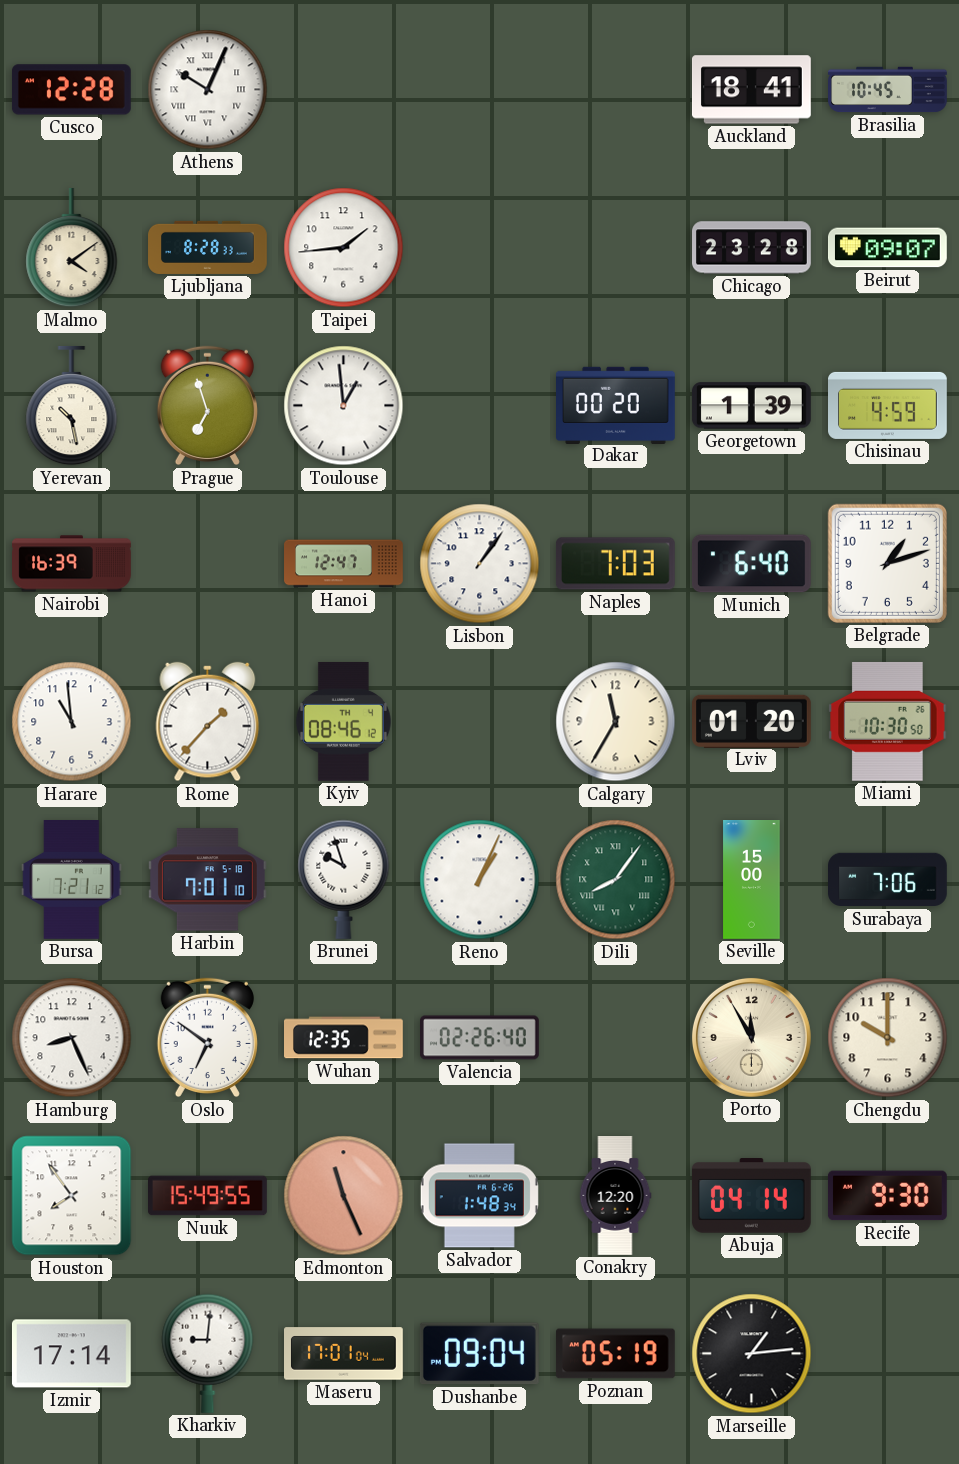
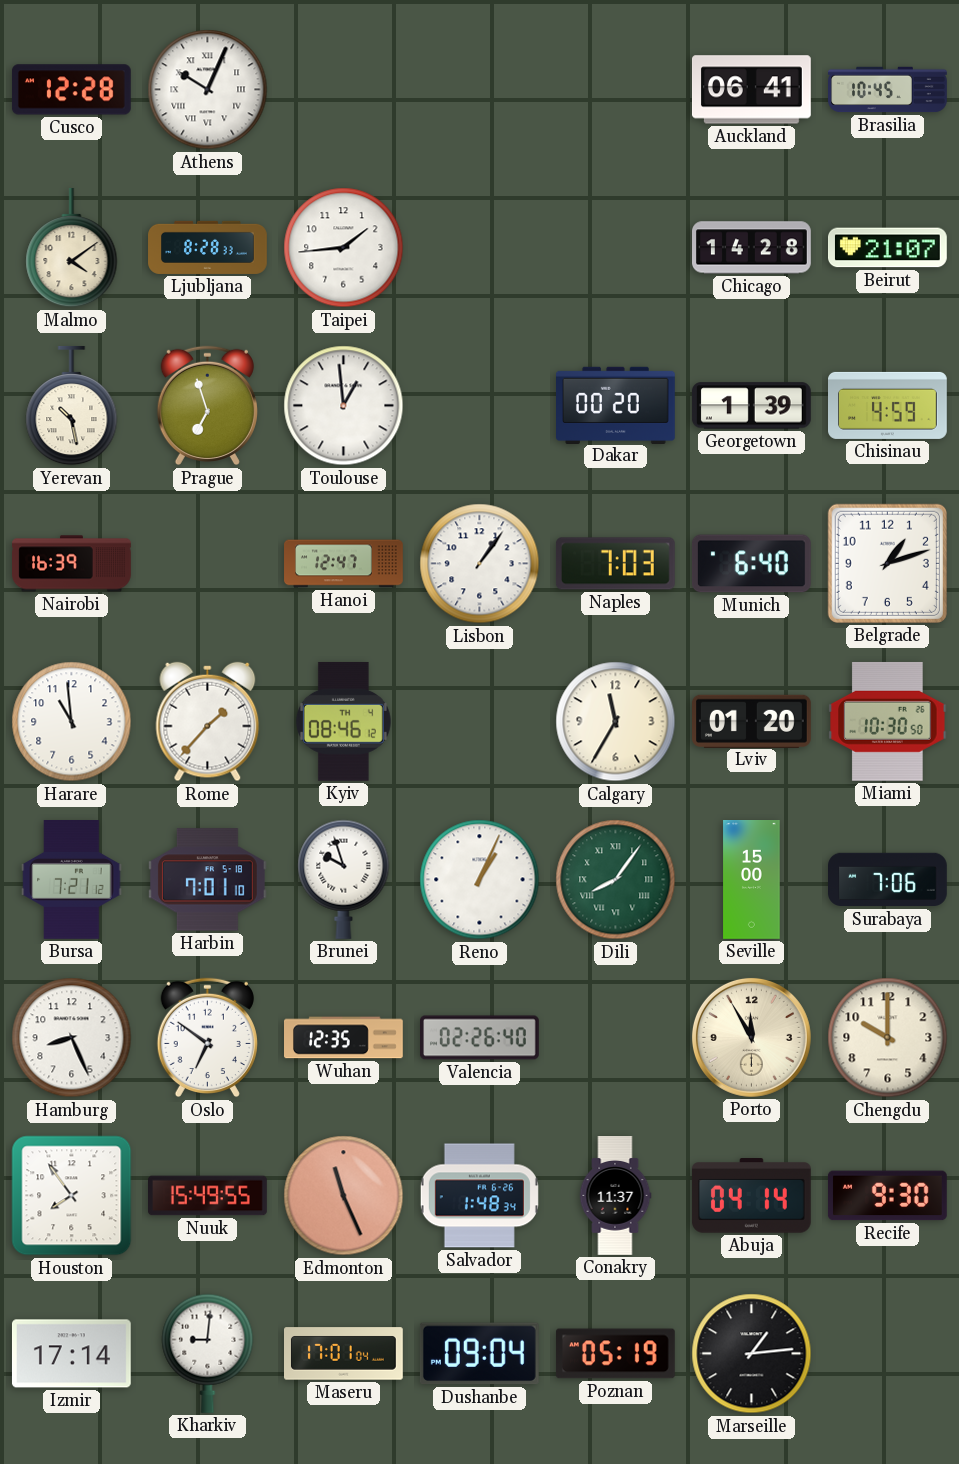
Auckland: 18:41 -> 06:41 (751, 90)
Chicago: 23:28 -> 14:28 (752, 248)
Beirut: 09:07 -> 21:07 (888, 248)
Conakry: 12:20 -> 11:37 (615, 1196)
